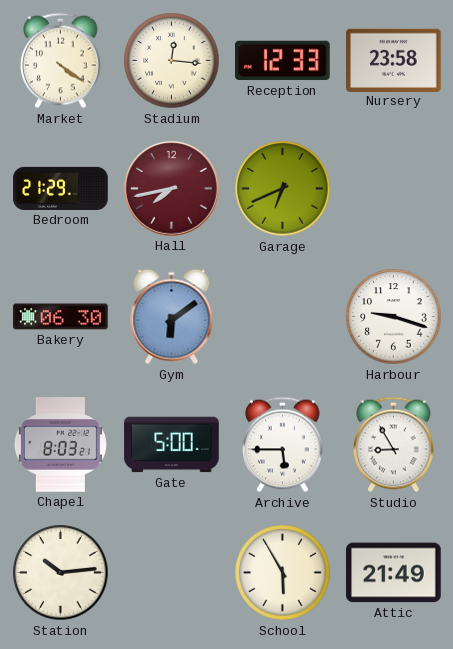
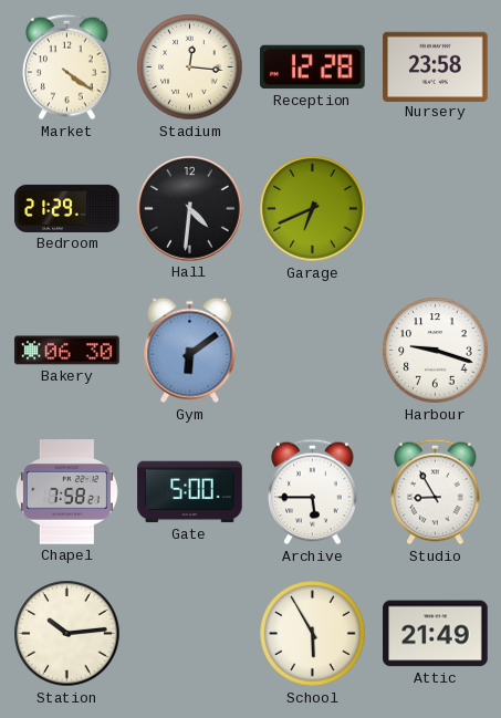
Reception: 12:33 -> 12:28 (313, 67)
Hall: 7:43 -> 4:31 (190, 209)
Hall dial: burgundy -> black (190, 209)
Chapel: 8:03 -> 7:58 (66, 492)
